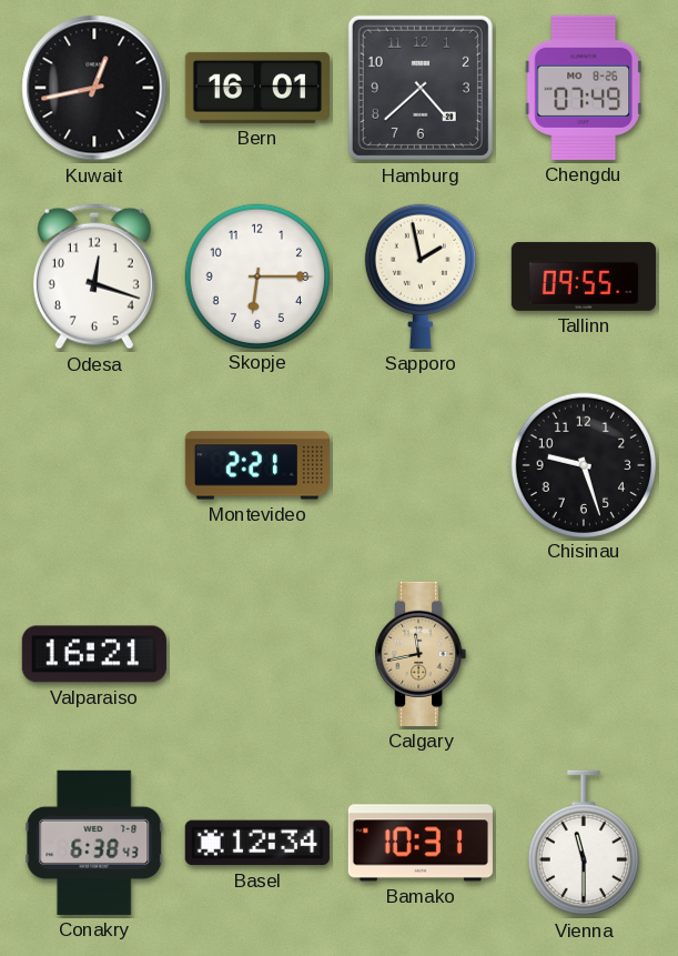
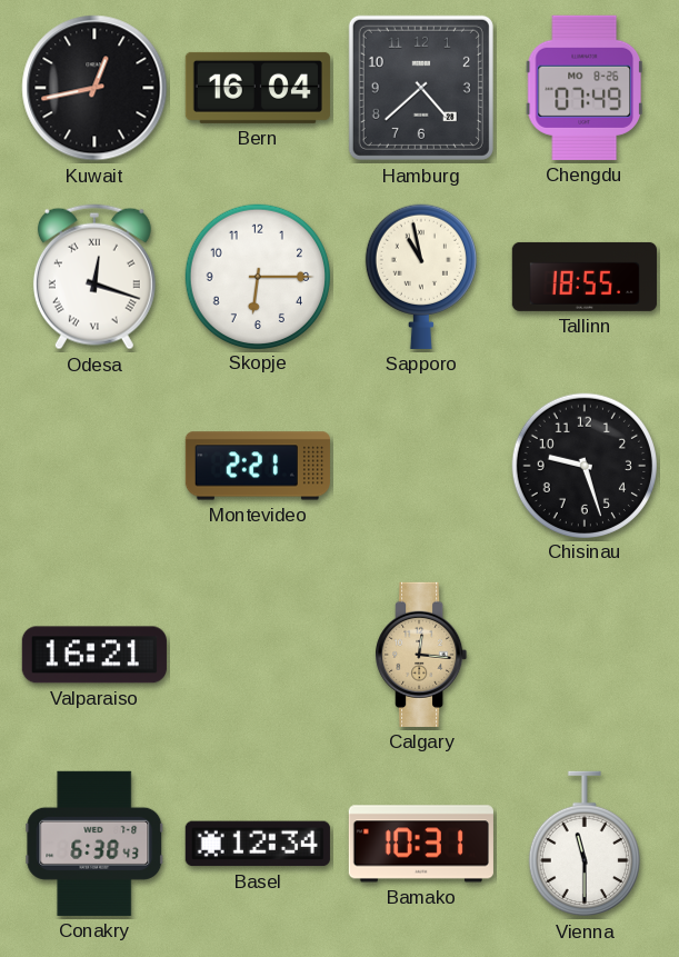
Bern: 16:01 -> 16:04 (258, 88)
Odesa numerals: Arabic -> Roman (94, 277)
Sapporo: 1:58 -> 10:58 (421, 277)
Tallinn: 09:55 -> 18:55 (585, 277)
Calgary: 11:43 -> 12:16 (421, 655)
